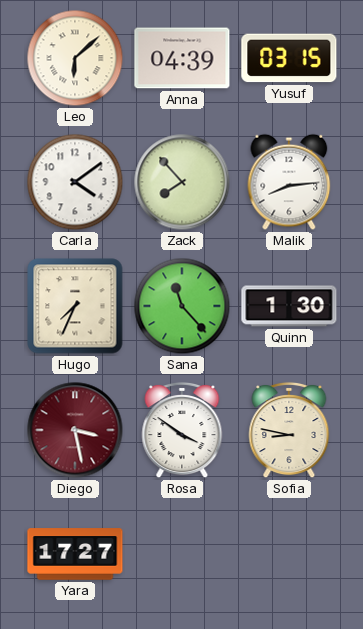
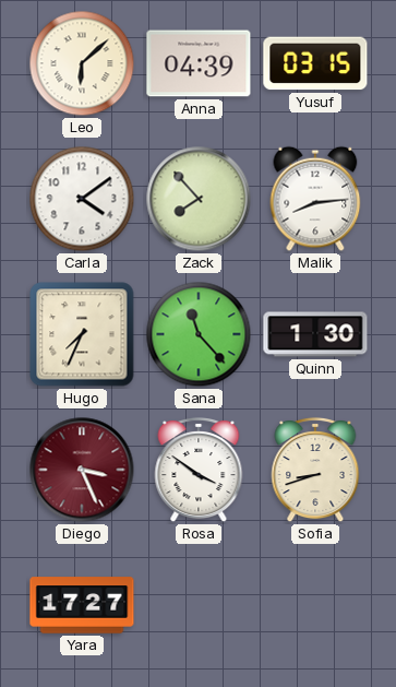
Diego: 3:28 -> 3:26 (82, 470)
Sofia: 8:47 -> 8:42 (315, 470)
